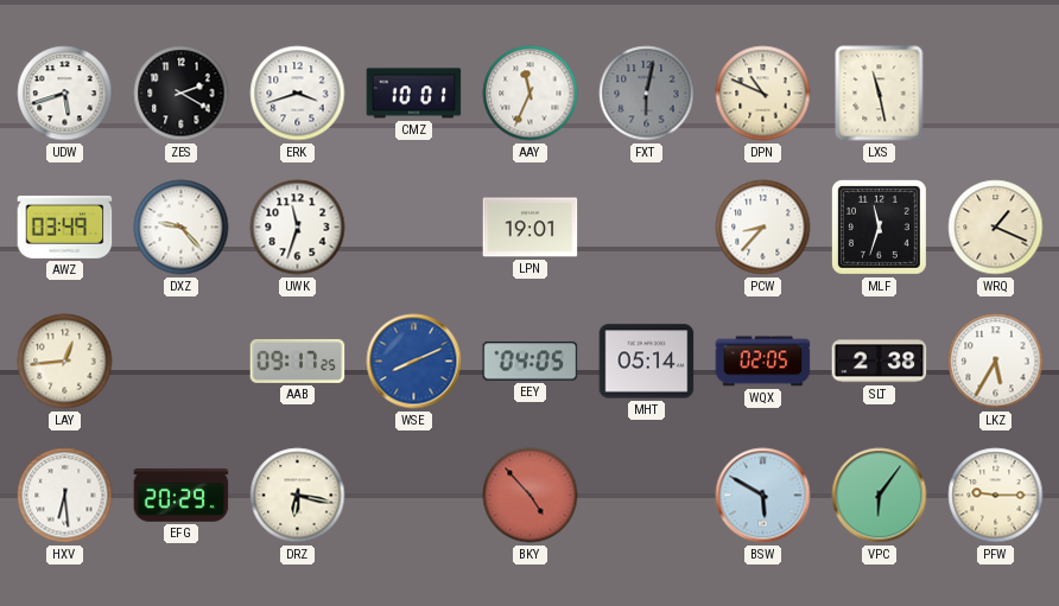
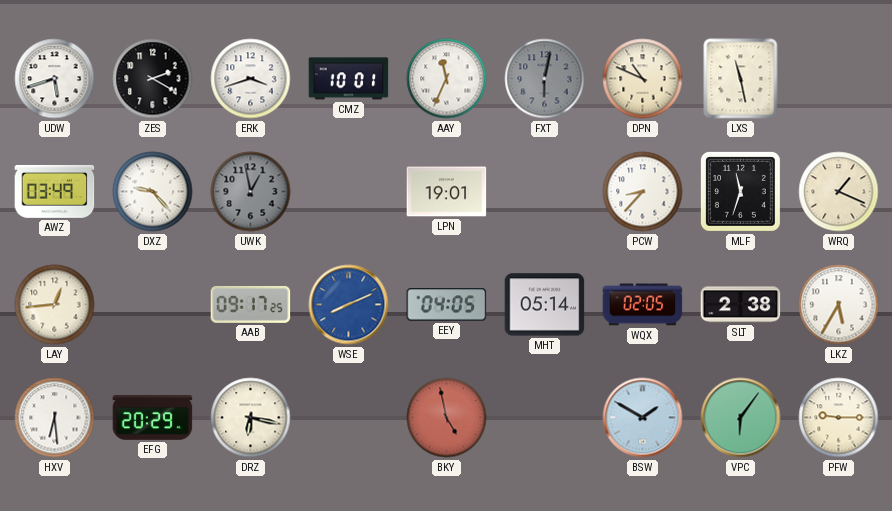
UWK: 11:33 -> 12:58 (251, 192)
UWK dial: white -> grey (251, 192)
BKY: 4:53 -> 4:58 (447, 418)
BSW: 5:50 -> 1:50 (643, 418)
